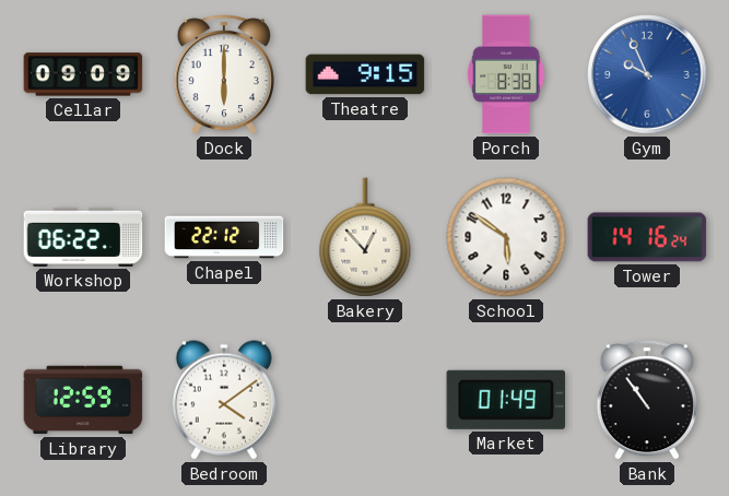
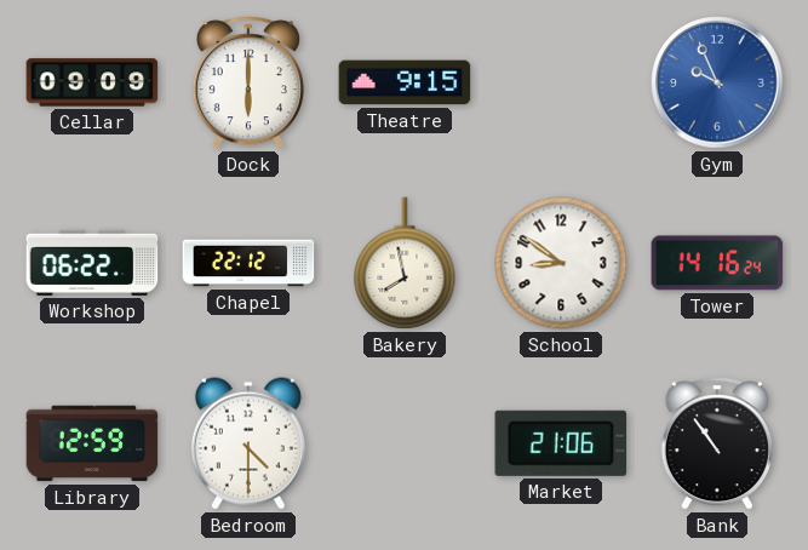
Porch: 8:38 -> none (506, 74)
Bakery: 12:53 -> 7:58 (405, 263)
School: 5:51 -> 8:51 (561, 263)
Bedroom: 4:09 -> 4:30 (248, 443)
Market: 01:49 -> 21:06 (561, 443)
